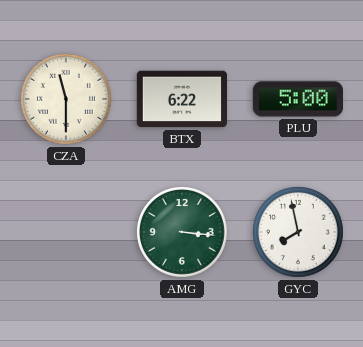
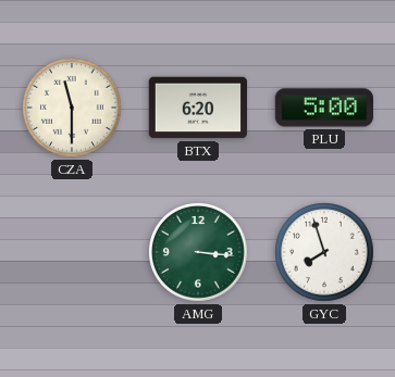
BTX: 6:22 -> 6:20 (197, 108)
GYC: 7:58 -> 7:57 (325, 253)
